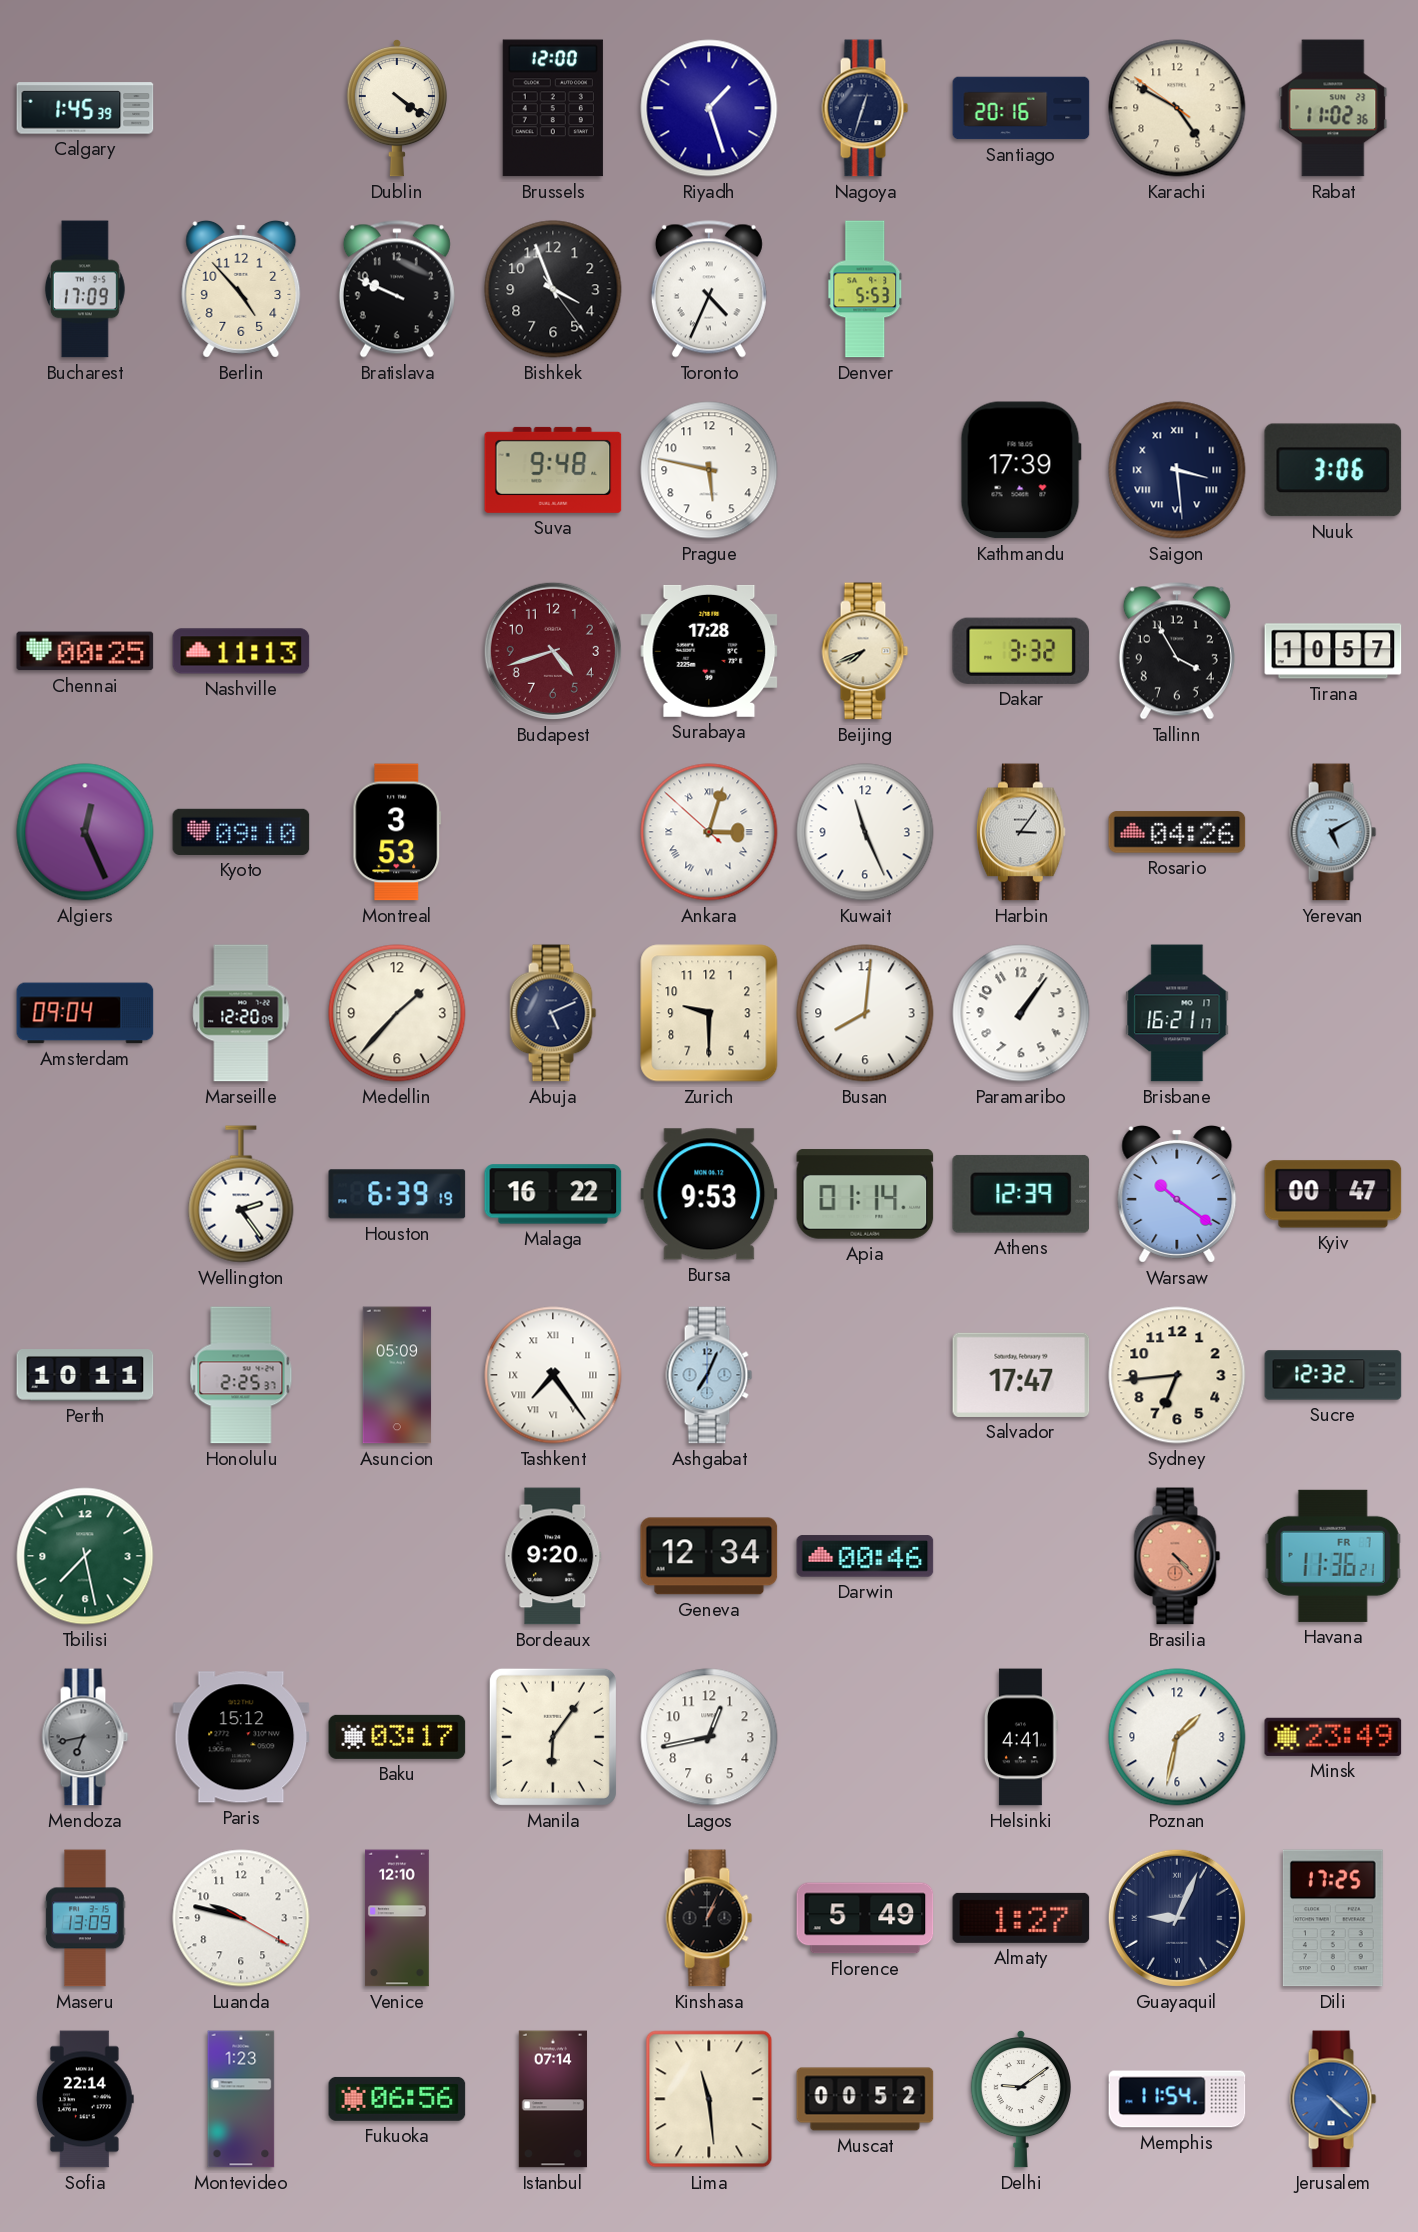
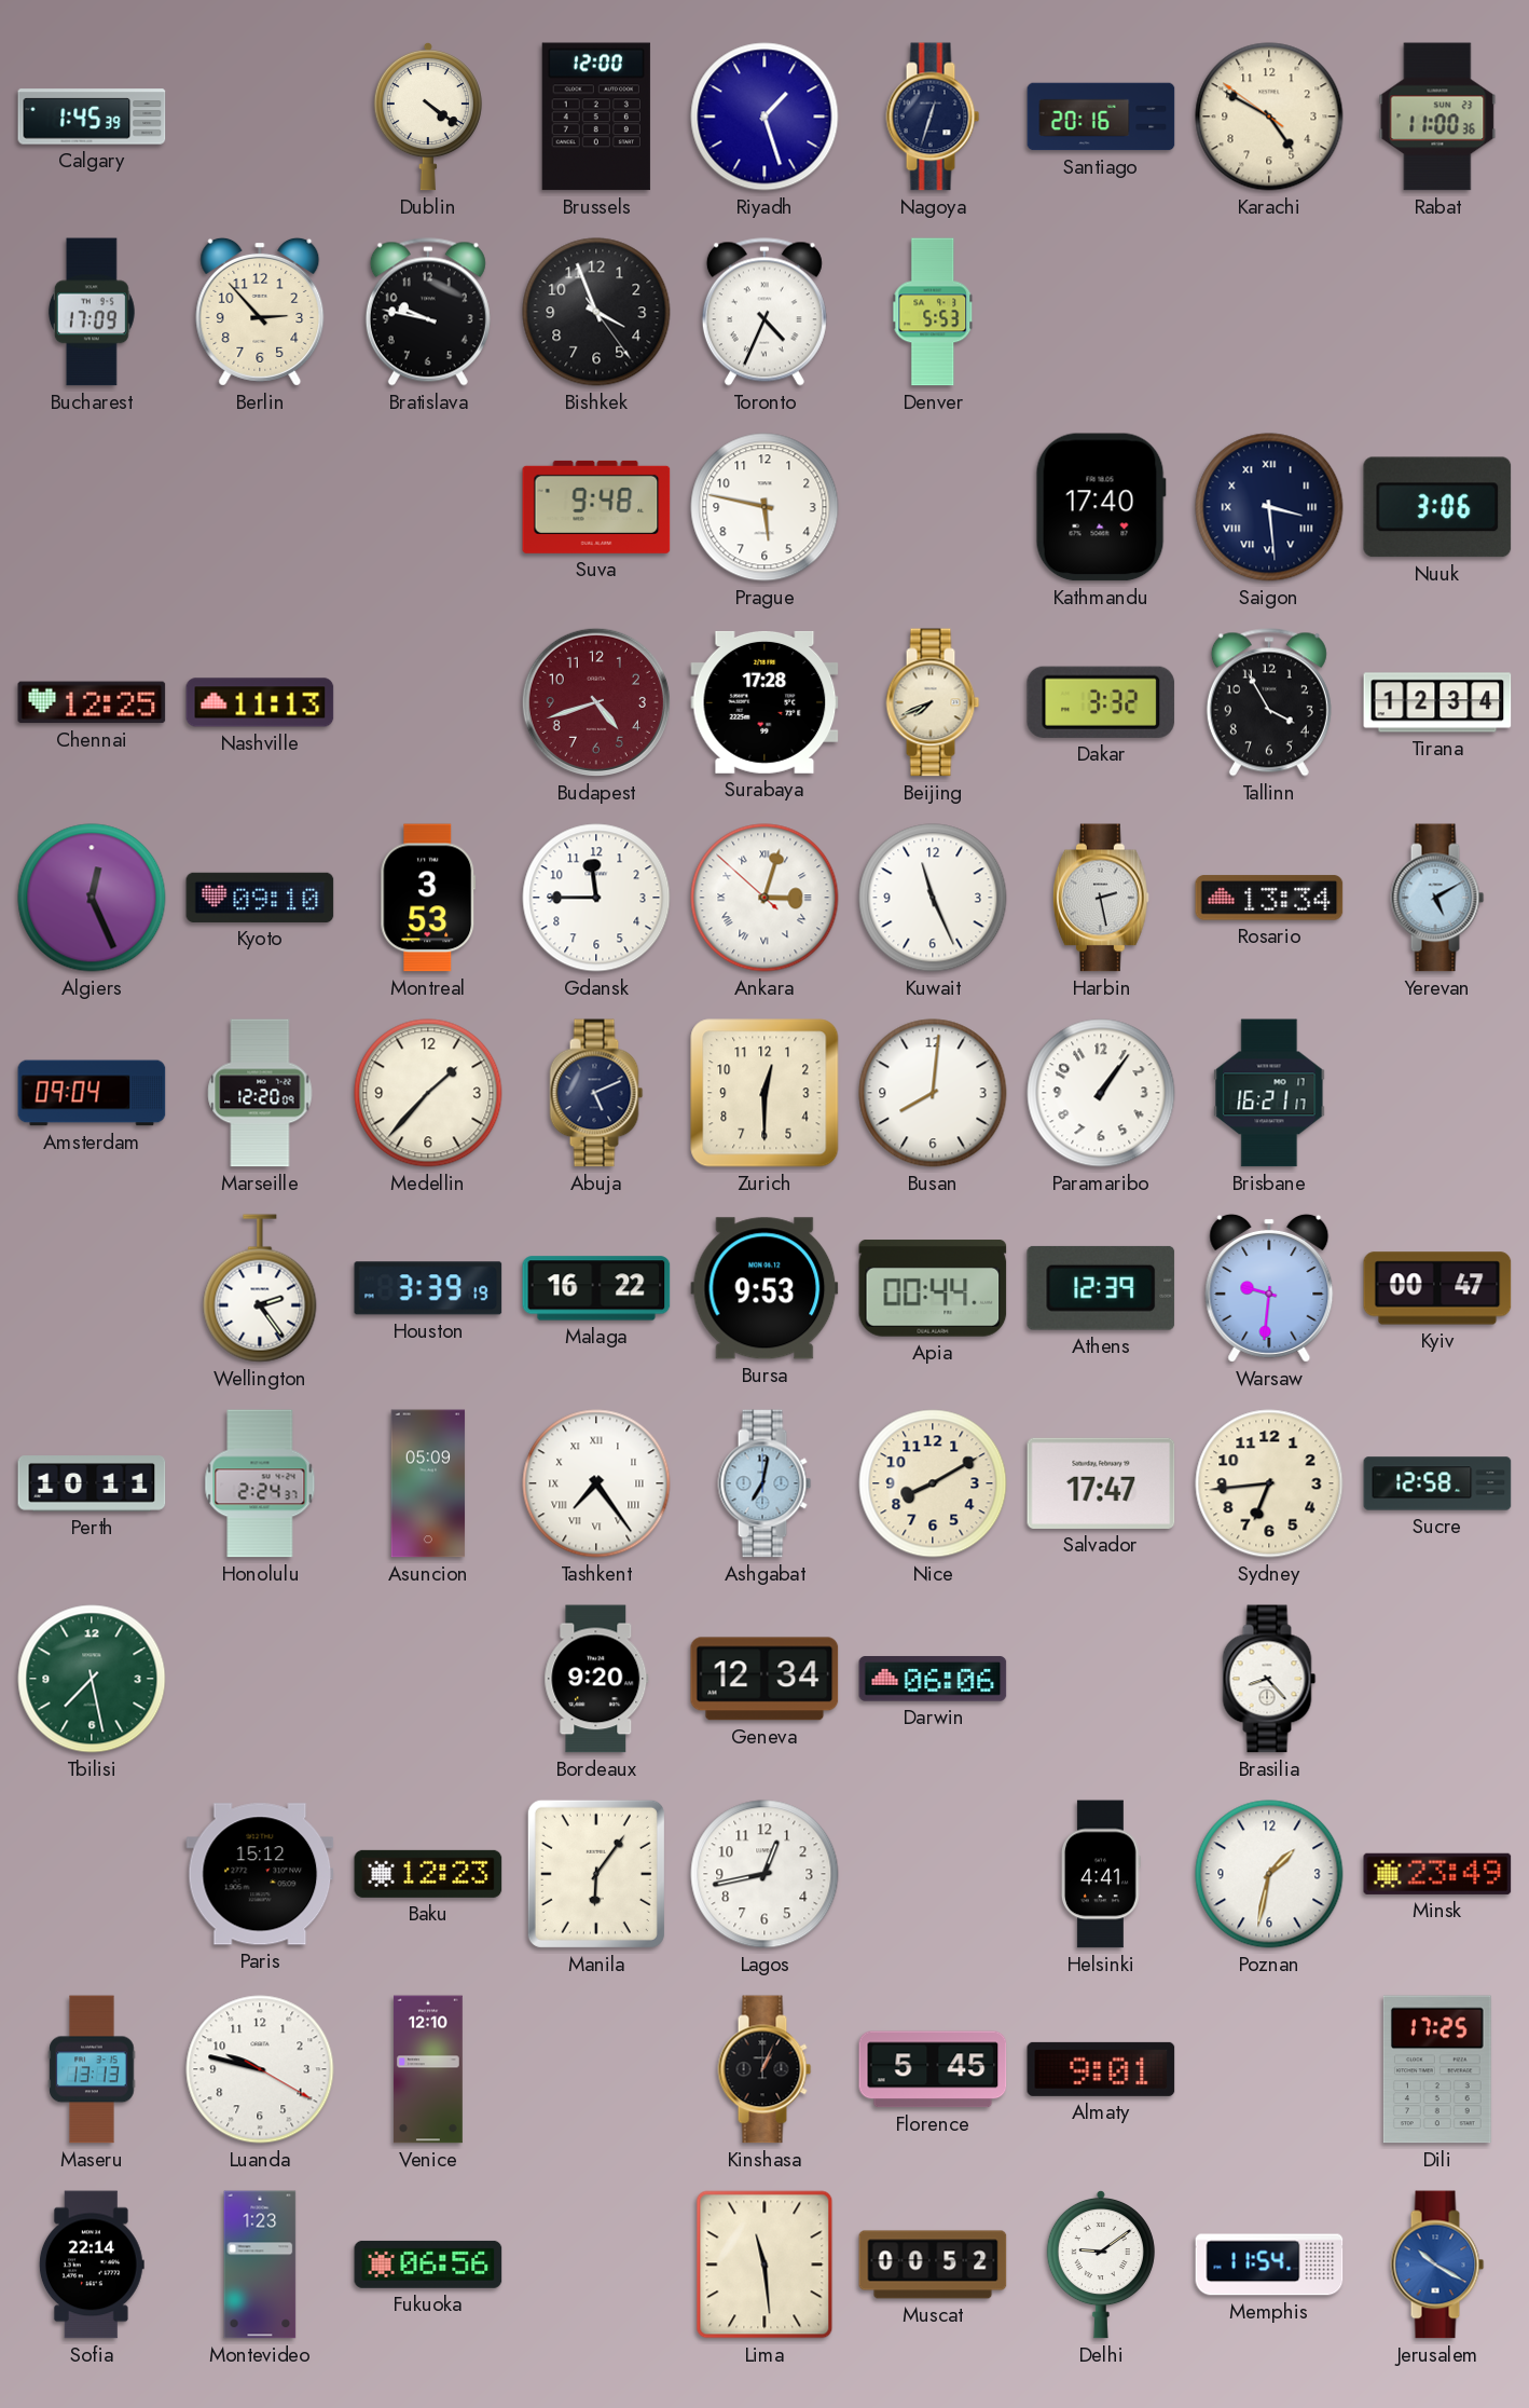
Rabat: 11:02 -> 11:00 (1437, 117)
Berlin: 4:53 -> 2:53 (260, 312)
Bratislava: 9:49 -> 9:47 (428, 312)
Kathmandu: 17:39 -> 17:40 (1101, 507)
Chennai: 00:25 -> 12:25 (92, 702)
Tirana: 10:57 -> 12:34 (1437, 702)
Gdansk: none -> 11:45 (596, 898)
Harbin: 3:06 -> 2:28 (1101, 898)
Rosario: 04:26 -> 13:34 (1269, 898)
Zurich: 9:30 -> 12:30 (764, 1093)
Houston: 6:39 -> 3:39 (428, 1288)
Apia: 01:14 -> 00:44 (933, 1288)
Warsaw: 10:21 -> 9:31 (1269, 1288)
Honolulu: 2:25 -> 2:24 (260, 1483)
Ashgabat: 7:04 -> 7:02 (764, 1483)
Nice: none -> 8:10 (933, 1483)
Sucre: 12:32 -> 12:58 (1437, 1483)
Darwin: 00:46 -> 06:06 (933, 1679)
Brasilia: 4:23 -> 8:23 (1269, 1679)
Brasilia dial: salmon -> white (1269, 1679)
Havana: 11:36 -> none (1333, 1556)
Mendoza: 6:43 -> none (85, 1737)
Baku: 03:17 -> 12:23 (428, 1874)
Maseru: 13:09 -> 13:13 (92, 2069)
Florence: 5:49 -> 5:45 (933, 2069)
Almaty: 1:27 -> 9:01 (1101, 2069)
Guayaquil: 9:04 -> none (1177, 1918)
Istanbul: 07:14 -> none (553, 2099)
Jerusalem: 4:22 -> 10:20 (1437, 2265)
